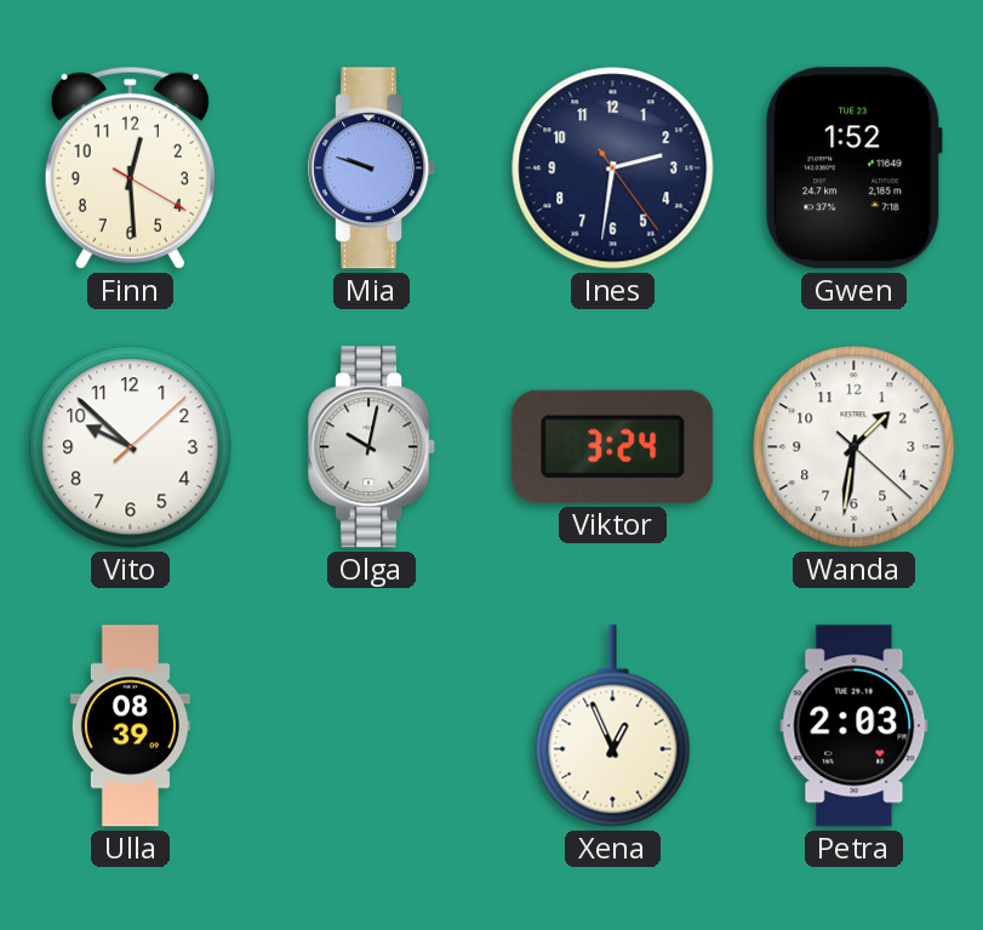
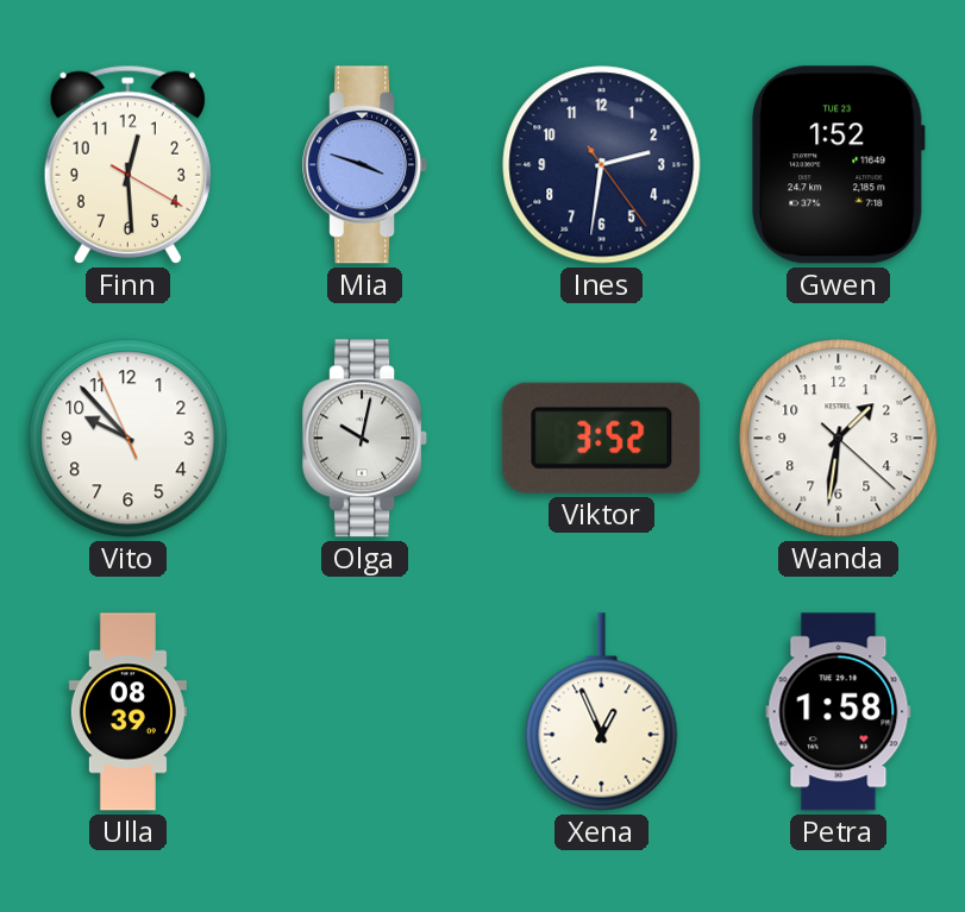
Mia: 9:48 -> 3:48 (365, 165)
Vito: 9:52:08 -> 9:52:56 (129, 439)
Viktor: 3:24 -> 3:52 (602, 438)
Petra: 2:03 -> 1:58 (839, 712)
